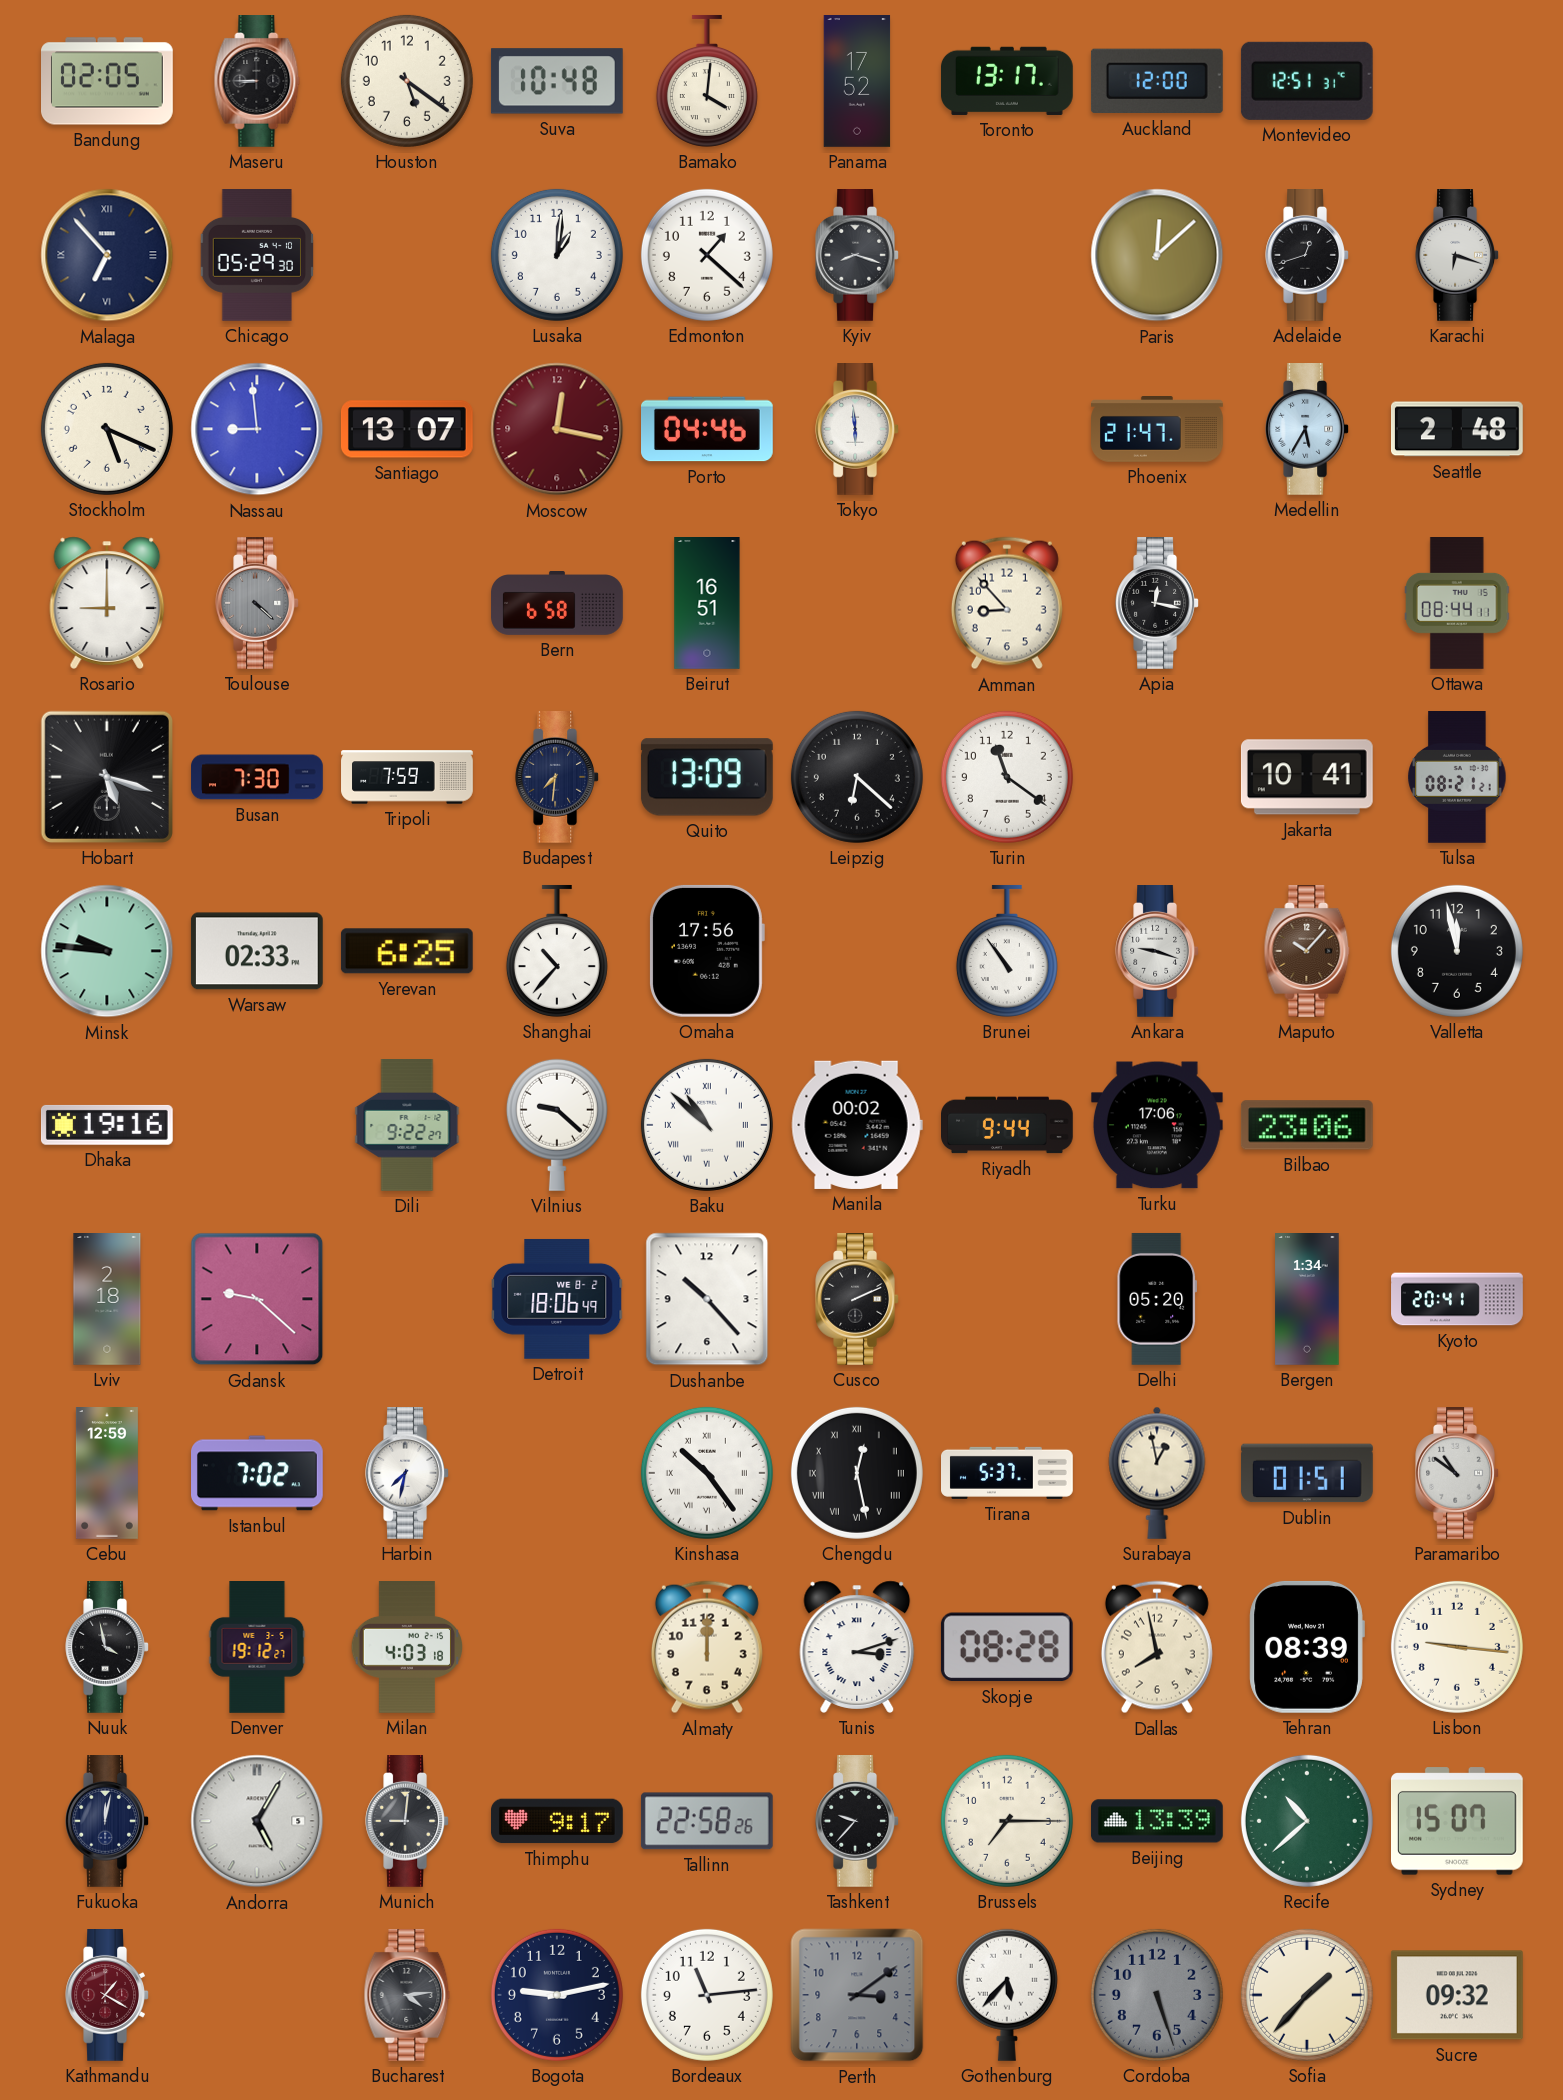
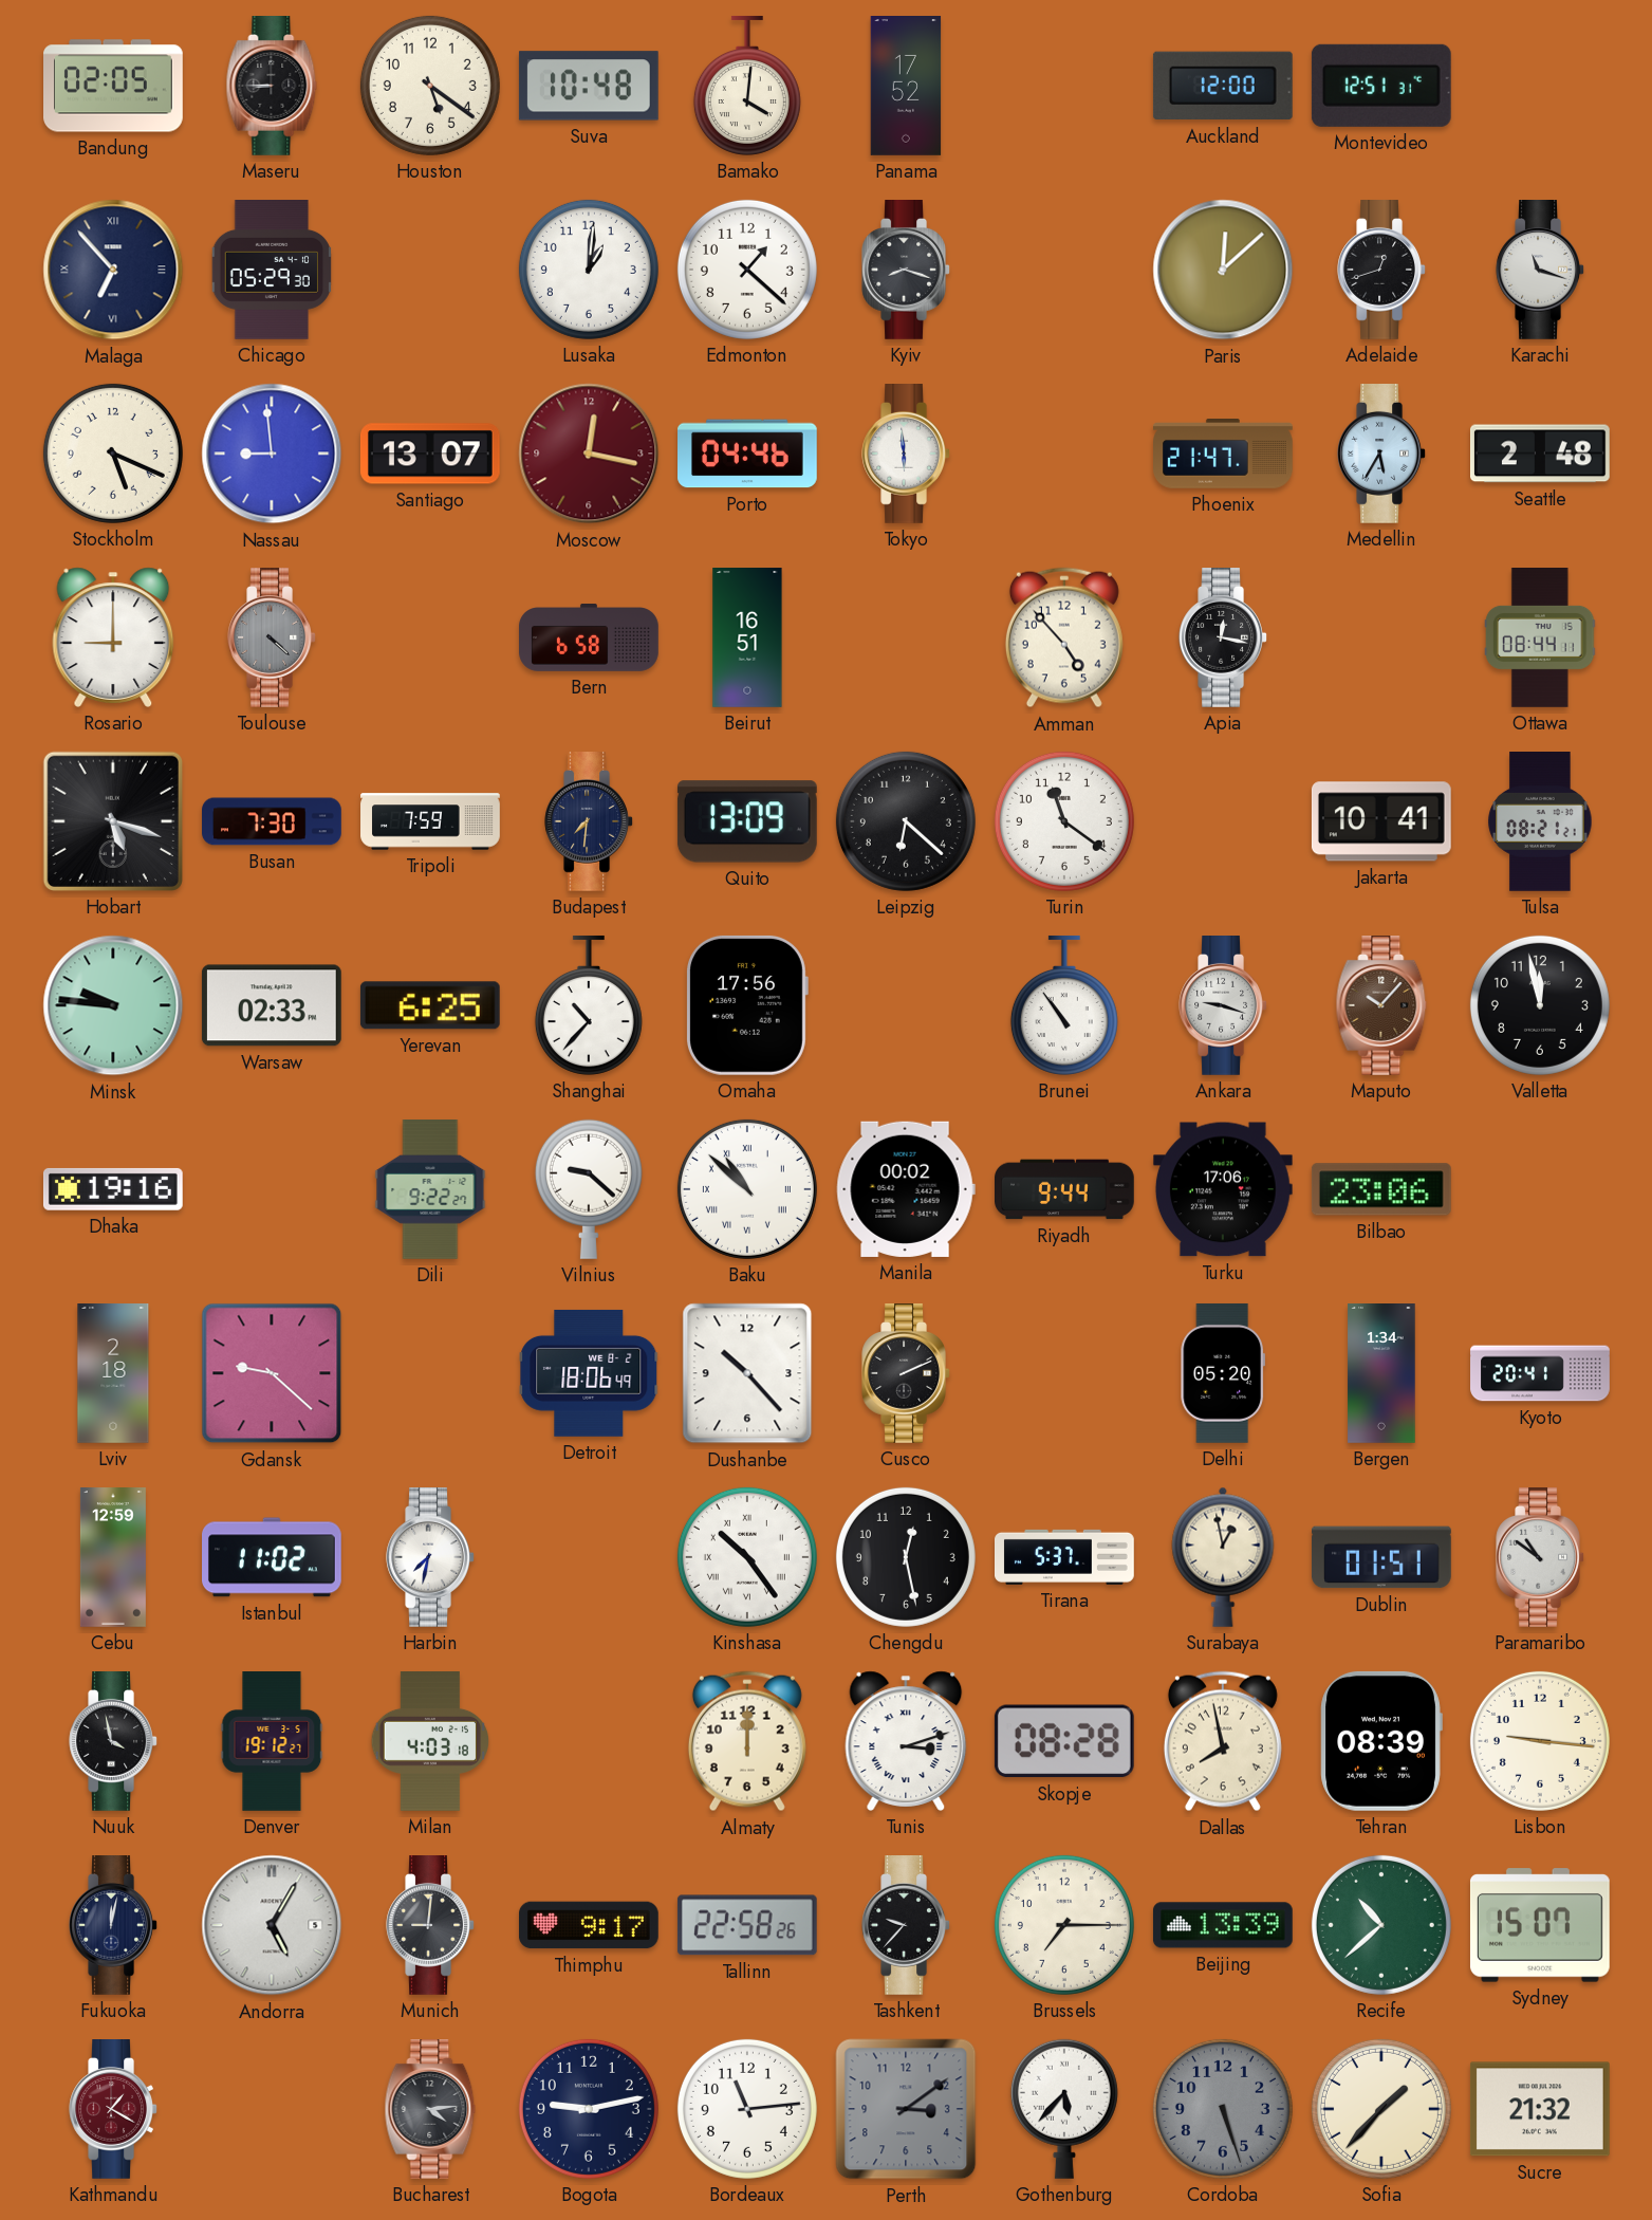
Toronto: 13:17 -> none (1007, 81)
Karachi: 6:18 -> 11:18 (1540, 271)
Amman: 8:53 -> 4:53 (1064, 637)
Istanbul: 7:02 -> 11:02 (273, 1557)
Chengdu numerals: Roman -> Arabic (906, 1557)
Sucre: 09:32 -> 21:32 (1540, 2109)
